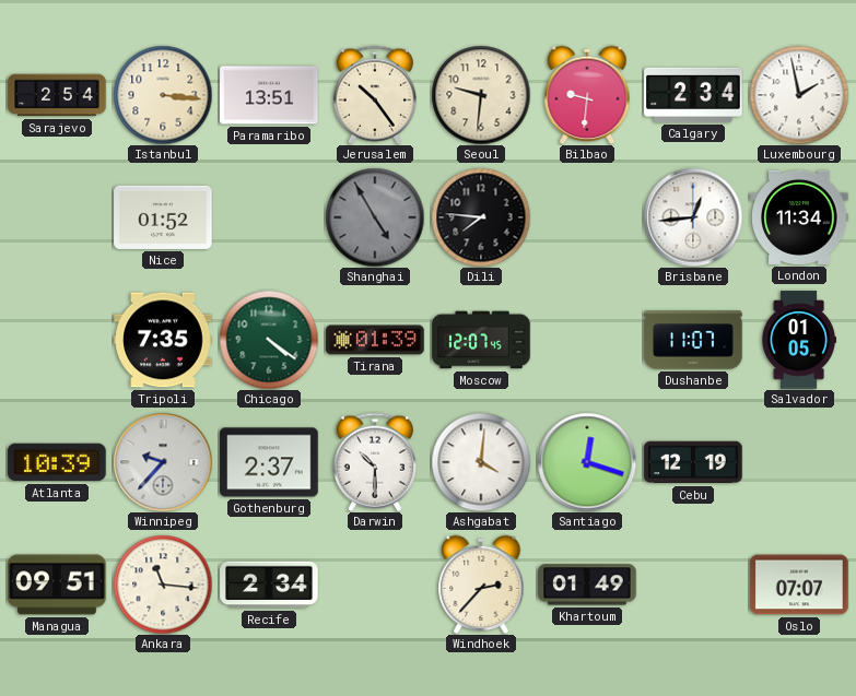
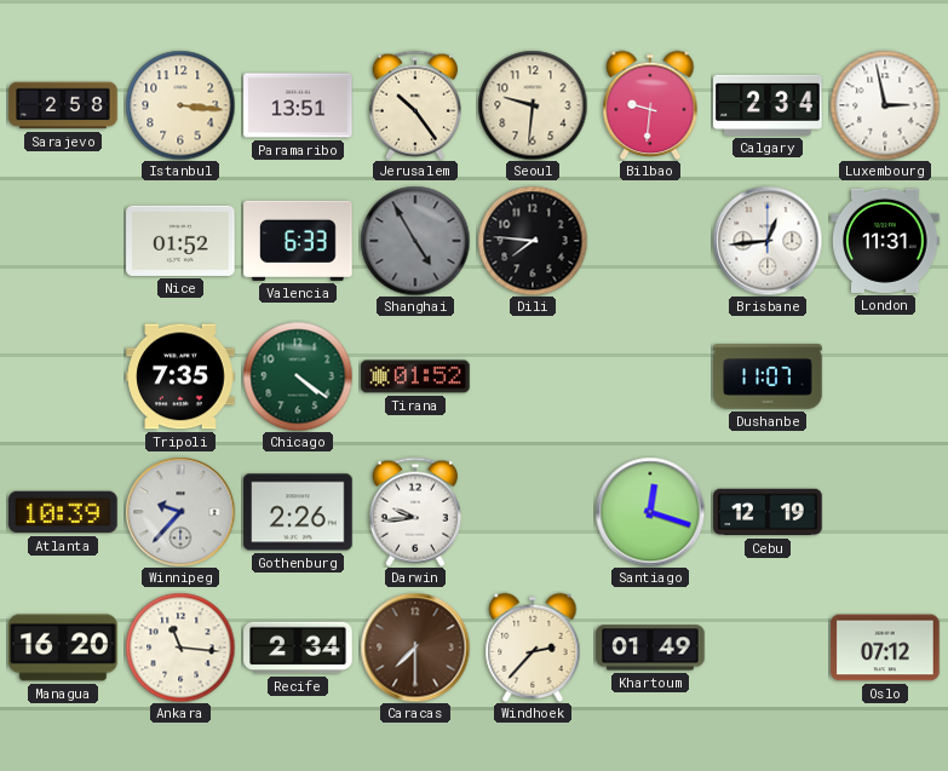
Sarajevo: 2:54 -> 2:58 (63, 105)
Luxembourg: 1:58 -> 2:58 (885, 105)
Valencia: none -> 6:33 (298, 241)
London: 11:34 -> 11:31 (885, 241)
Tirana: 01:39 -> 01:52 (415, 376)
Moscow: 12:07 -> none (481, 340)
Salvador: 01:05 -> none (798, 340)
Gothenburg: 2:37 -> 2:26 (298, 512)
Darwin: 10:30 -> 9:44 (415, 512)
Ashgabat: 4:01 -> none (481, 462)
Managua: 09:51 -> 16:20 (63, 648)
Caracas: none -> 7:30 (415, 648)
Oslo: 07:07 -> 07:12 (885, 648)
